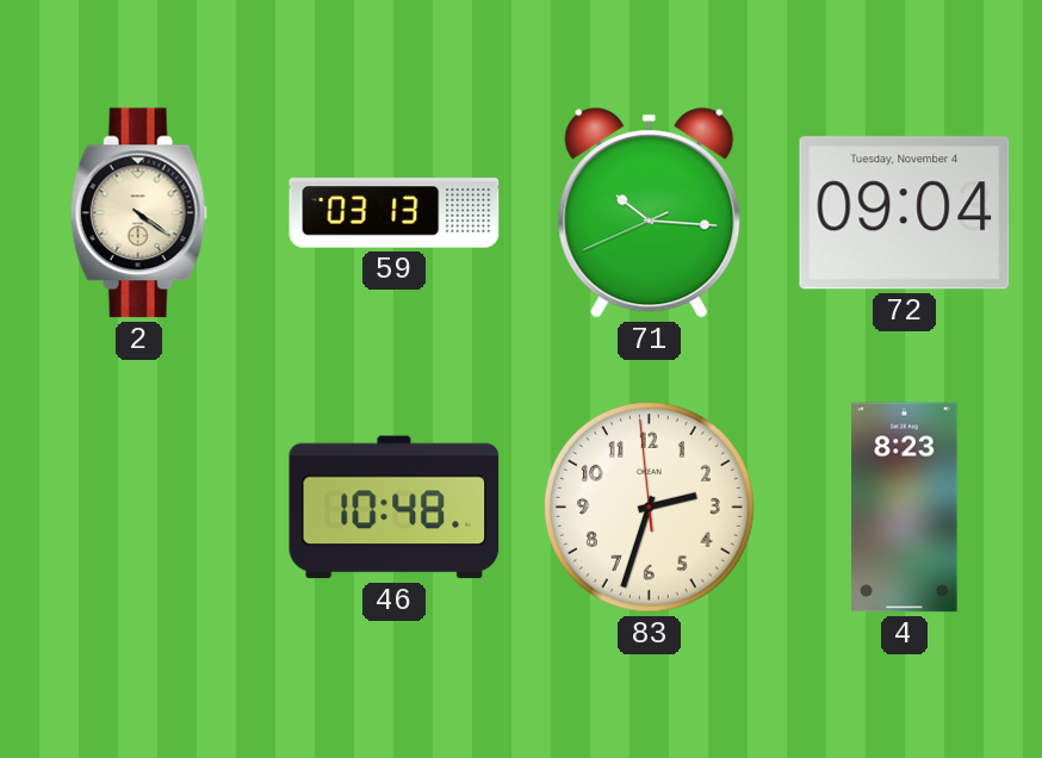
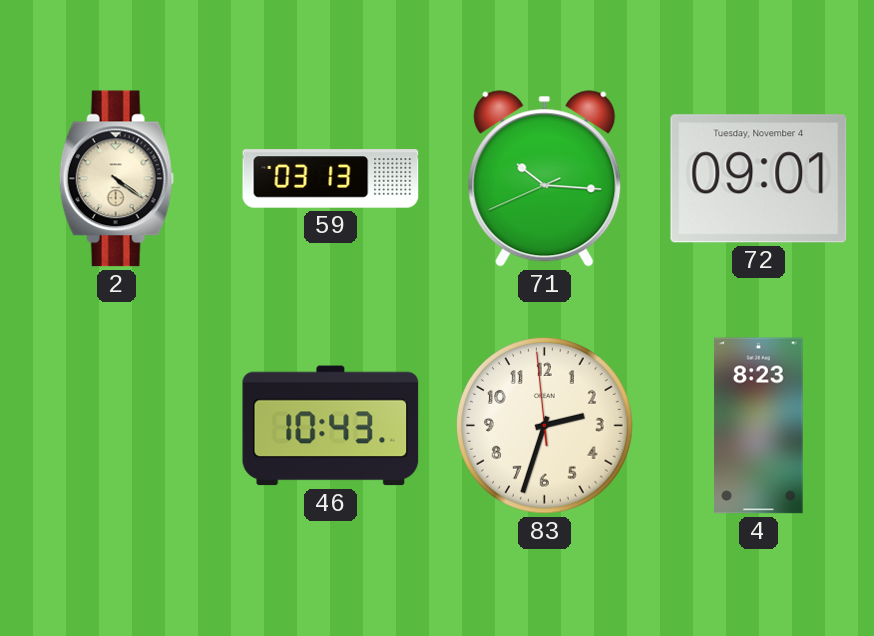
72: 09:04 -> 09:01 (759, 179)
46: 10:48 -> 10:43 (331, 426)
